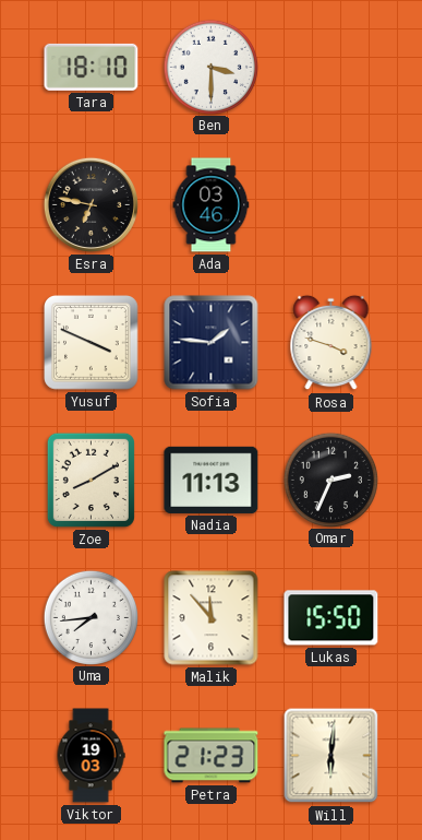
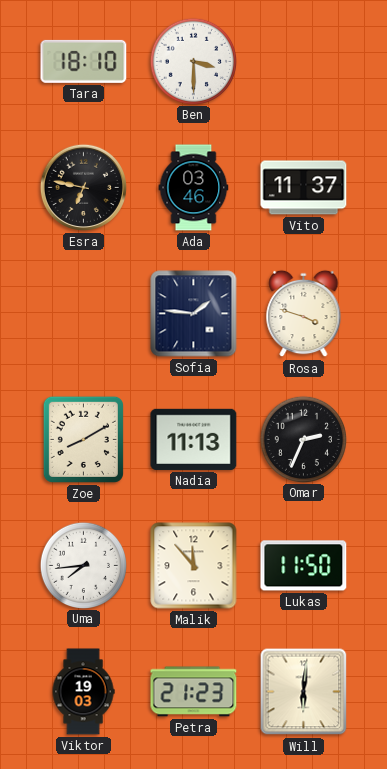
Vito: none -> 11:37 (304, 188)
Yusuf: 3:49 -> none (92, 343)
Lukas: 15:50 -> 11:50 (304, 566)
